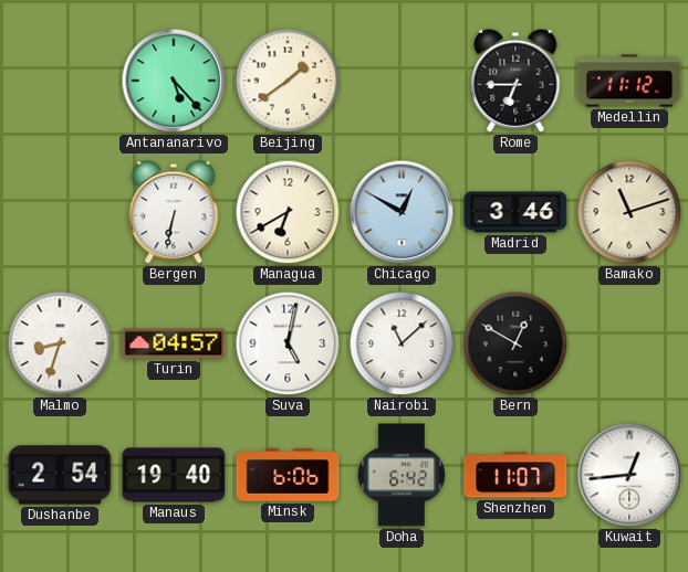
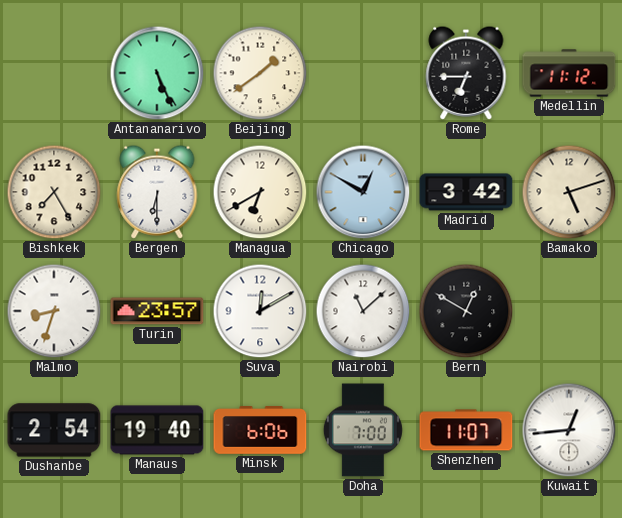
Antananarivo: 5:23 -> 5:26 (157, 73)
Bishkek: none -> 7:25 (54, 192)
Bergen: 6:32 -> 6:30 (157, 192)
Madrid: 3:46 -> 3:42 (466, 192)
Bamako: 11:12 -> 5:12 (569, 192)
Turin: 04:57 -> 23:57 (157, 311)
Suva: 5:02 -> 12:10 (260, 311)
Doha: 6:42 -> 7:00 (363, 430)
